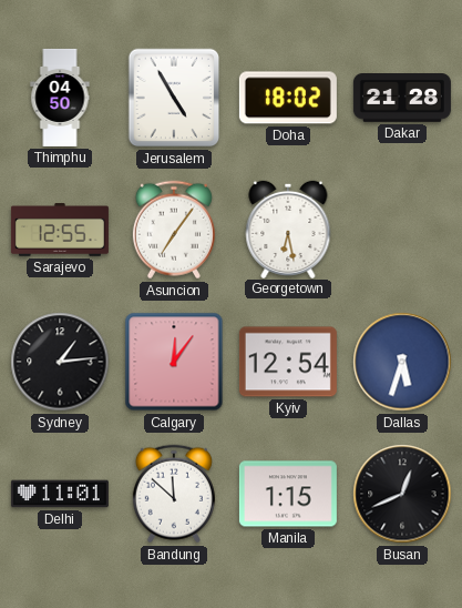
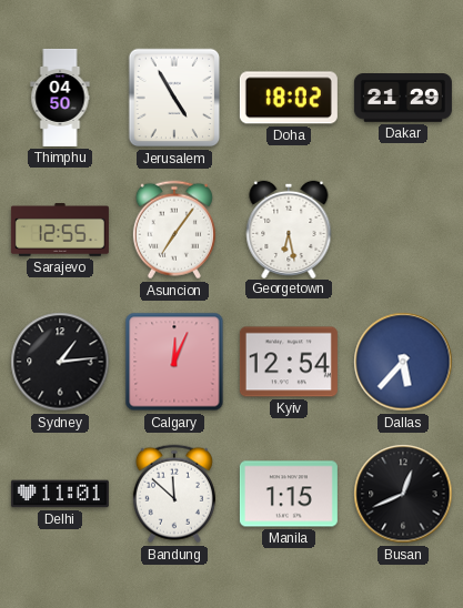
Dakar: 21:28 -> 21:29 (403, 99)
Calgary: 12:06 -> 12:04 (174, 362)
Dallas: 5:33 -> 5:37 (403, 362)
